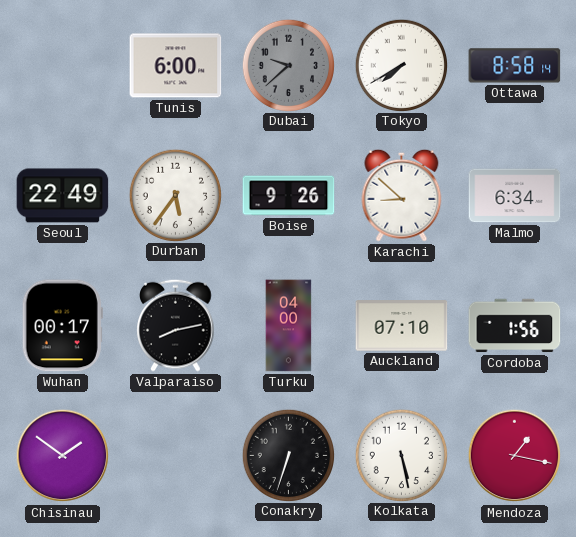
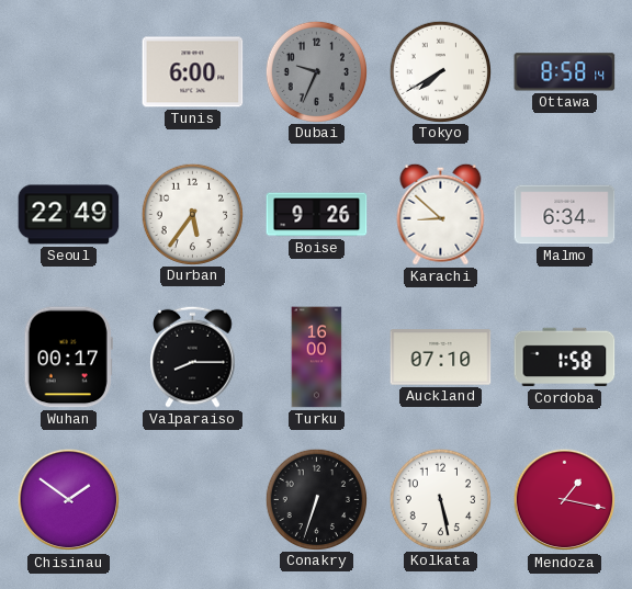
Dubai: 9:38 -> 9:34 (316, 71)
Valparaiso: 8:13 -> 8:15 (193, 356)
Turku: 04:00 -> 16:00 (317, 358)
Cordoba: 1:56 -> 1:58 (565, 358)
